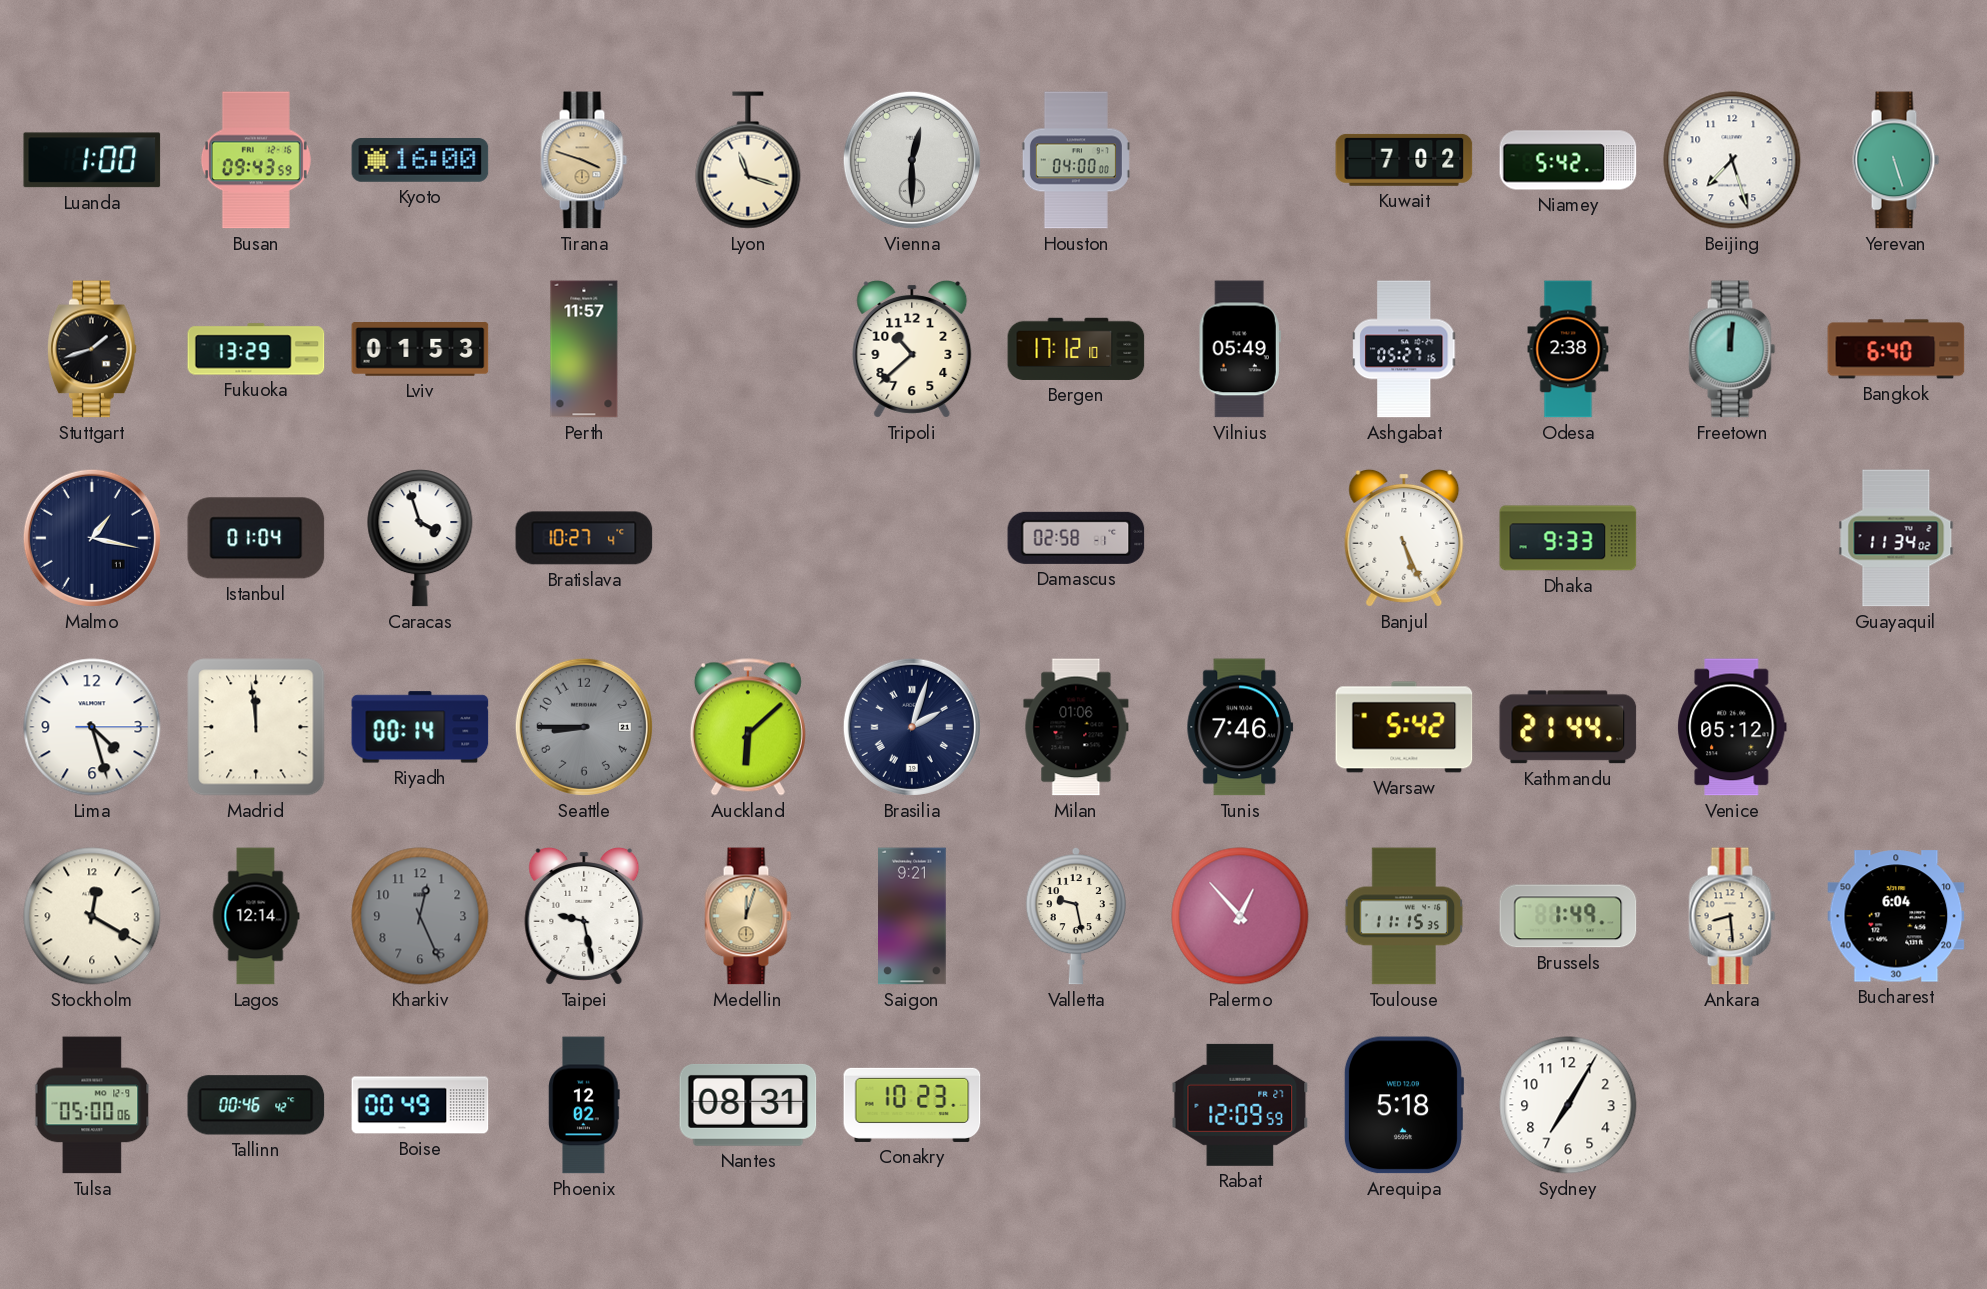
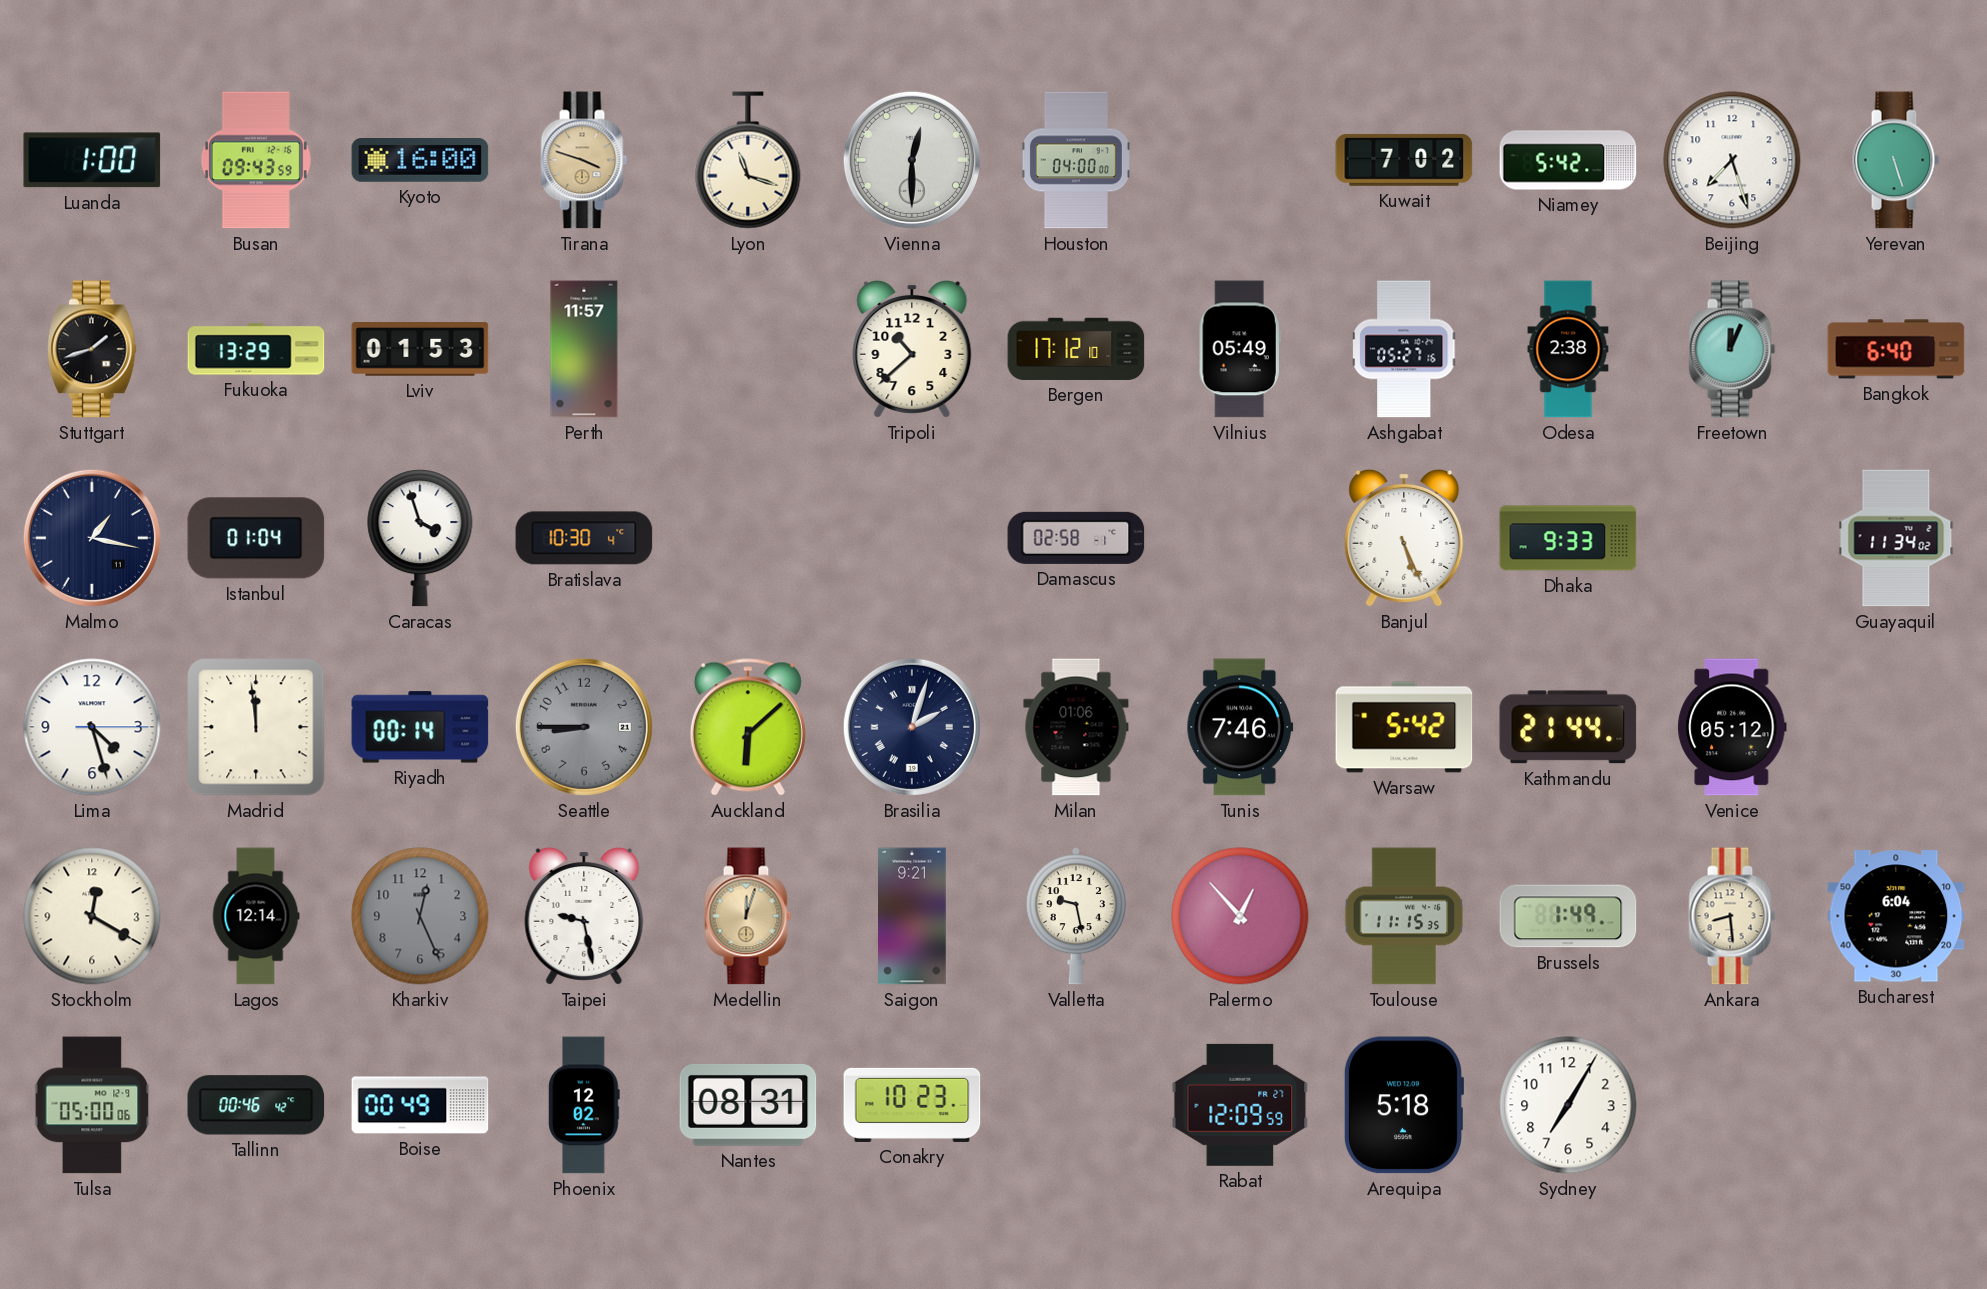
Freetown: 12:01 -> 12:04 (1732, 349)
Bratislava: 10:27 -> 10:30 (584, 538)
